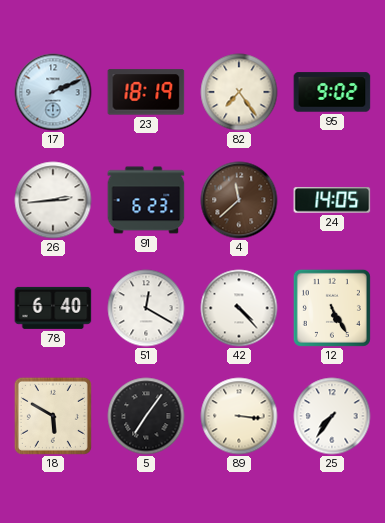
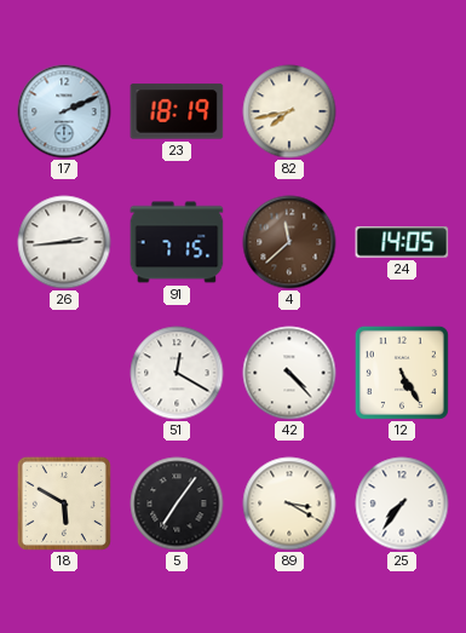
82: 7:24 -> 7:43 (289, 111)
95: 9:02 -> none (332, 92)
91: 6:23 -> 7:15 (177, 242)
78: 6:40 -> none (53, 308)
89: 3:16 -> 3:20 (289, 503)
